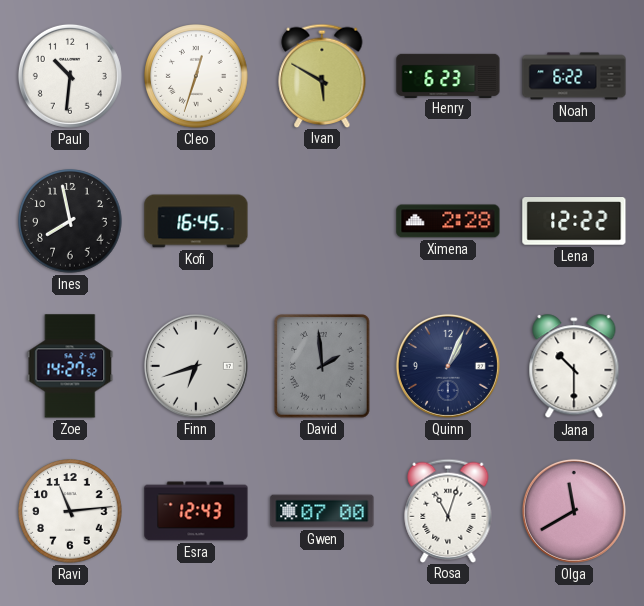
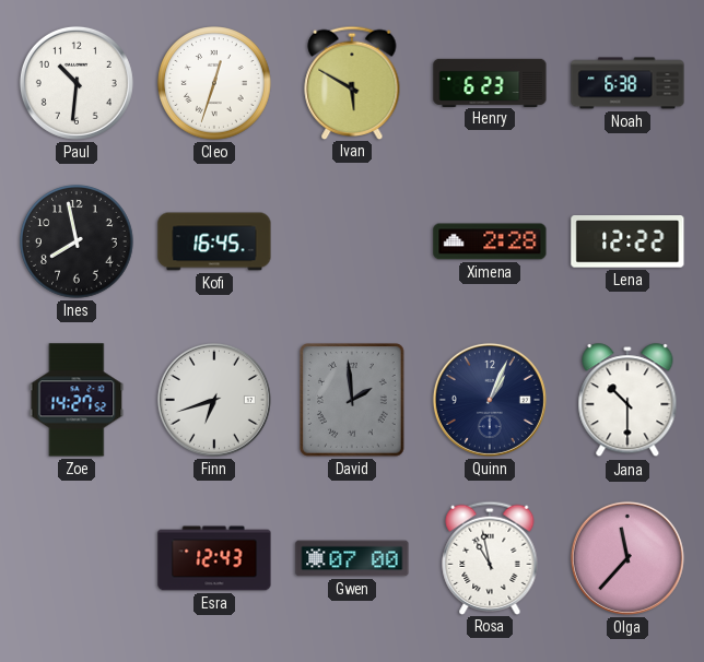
Noah: 6:22 -> 6:38 (627, 83)
Ravi: 11:14 -> none (70, 511)
Rosa: 11:03 -> 10:58 (490, 557)
Olga: 11:40 -> 11:37 (627, 558)
